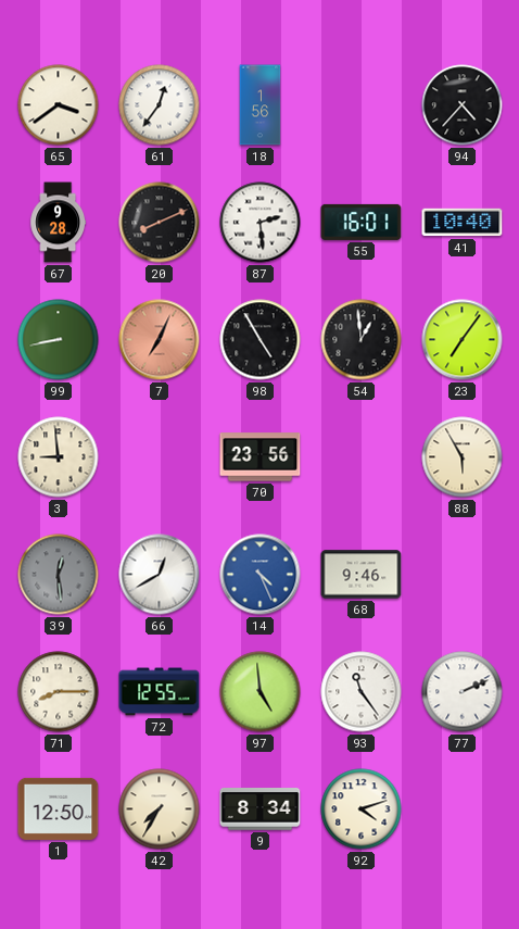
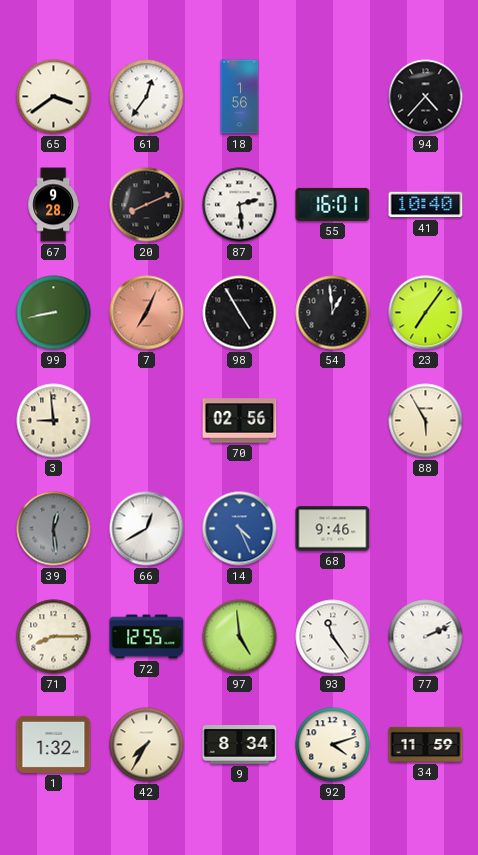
70: 23:56 -> 02:56 (240, 421)
1: 12:50 -> 1:32 (54, 744)
34: none -> 11:59 (426, 744)
